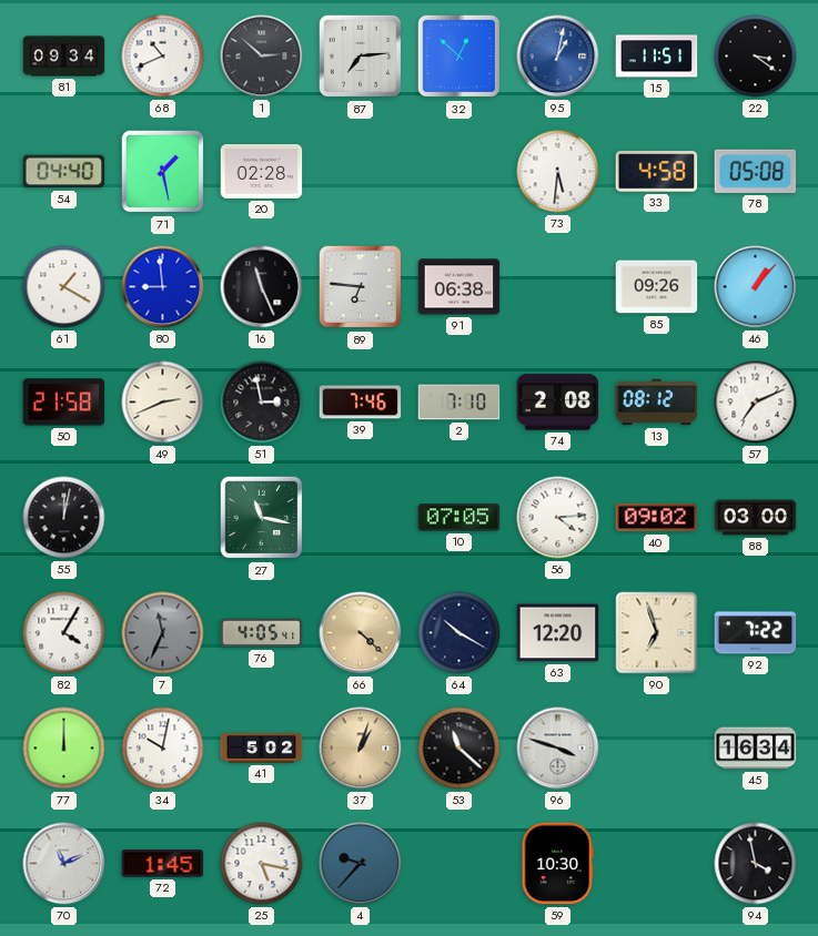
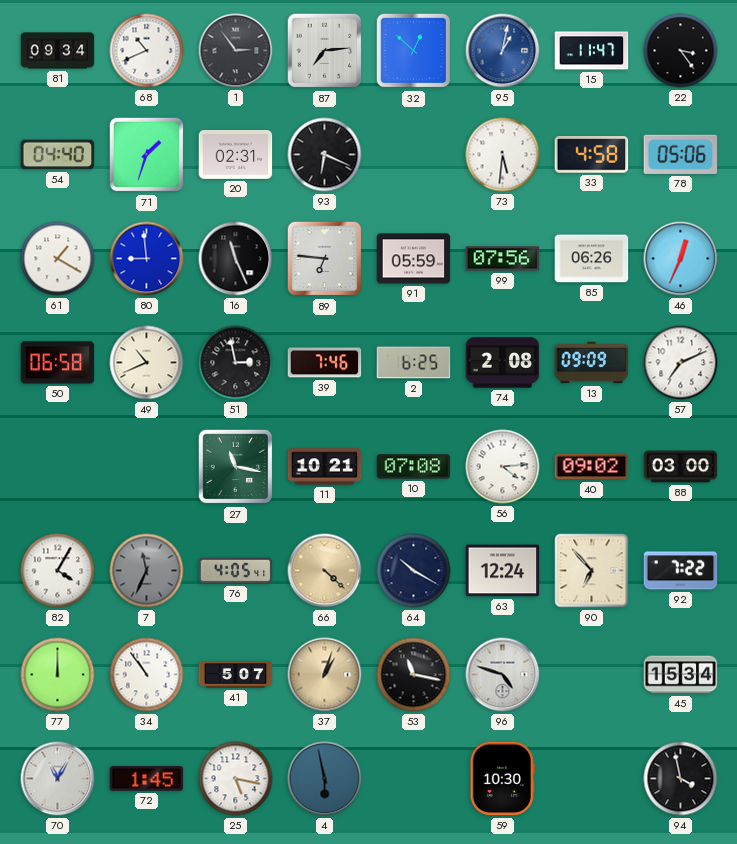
1: 2:52 -> 2:54 (236, 51)
15: 11:51 -> 11:47 (592, 51)
22: 3:21 -> 3:24 (681, 51)
71: 1:28 -> 1:33 (147, 155)
20: 02:28 -> 02:31 (236, 155)
93: none -> 6:19 (325, 155)
78: 05:08 -> 05:06 (681, 154)
91: 06:38 -> 05:59 (414, 259)
99: none -> 07:56 (503, 259)
85: 09:26 -> 06:26 (592, 259)
46: 1:07 -> 12:34 (681, 259)
50: 21:58 -> 06:58 (58, 363)
49: 2:41 -> 10:41 (147, 363)
2: 7:10 -> 6:25 (414, 363)
13: 08:12 -> 09:09 (592, 363)
55: 12:02 -> none (64, 518)
11: none -> 10:21 (325, 467)
10: 07:05 -> 07:08 (414, 467)
63: 12:20 -> 12:24 (503, 571)
90: 6:57 -> 6:53 (592, 571)
34: 10:02 -> 10:54 (147, 675)
41: 5:02 -> 5:07 (236, 675)
53: 11:22 -> 11:17 (414, 675)
96: 3:48 -> 4:48 (503, 675)
45: 16:34 -> 15:34 (681, 675)
70: 11:11 -> 11:05 (58, 779)
4: 9:37 -> 5:58 (325, 779)
